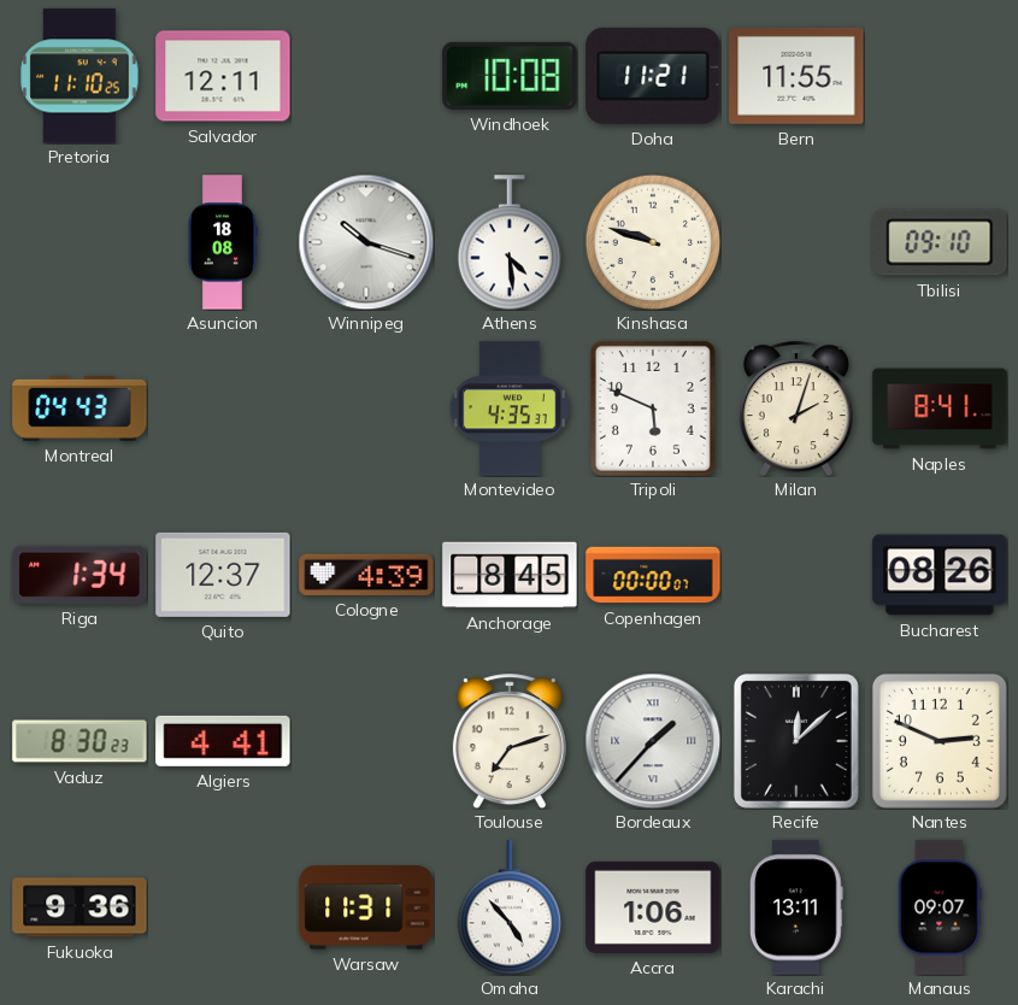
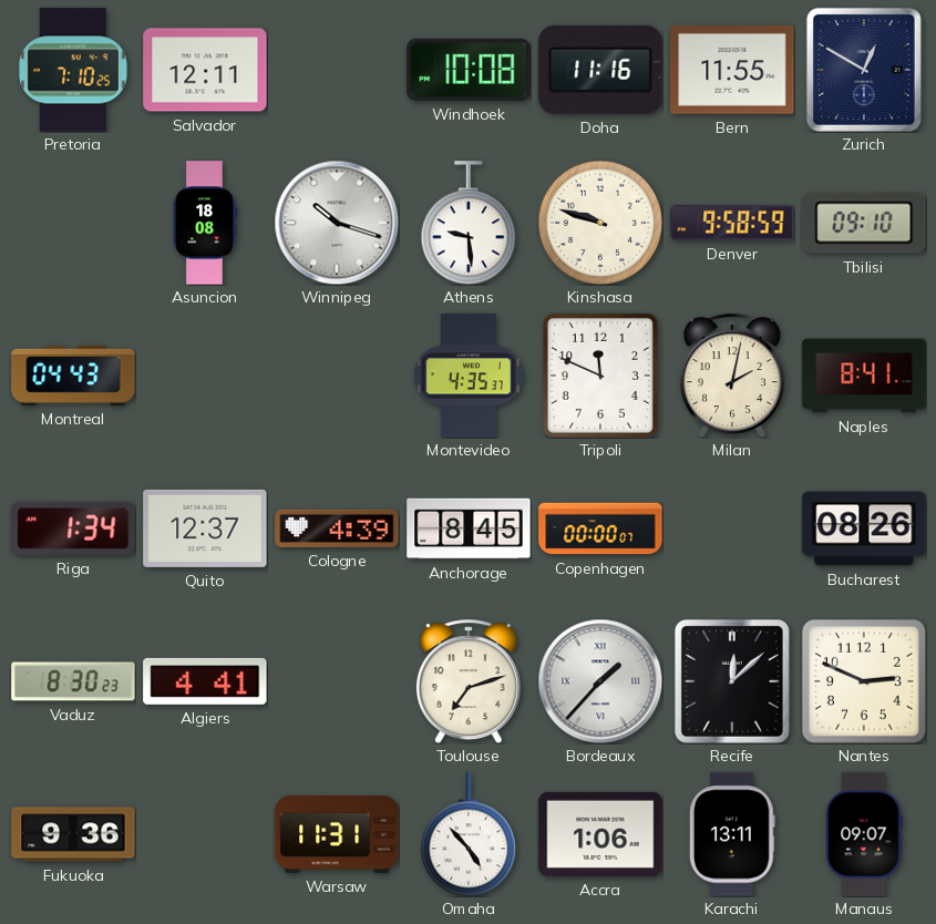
Pretoria: 11:10 -> 7:10 (73, 70)
Doha: 11:21 -> 11:16 (600, 70)
Zurich: none -> 12:50 (864, 70)
Athens: 4:29 -> 9:29 (469, 223)
Denver: none -> 9:58 (732, 223)
Tripoli: 5:49 -> 11:49 (600, 376)
Milan: 2:03 -> 2:02 (732, 376)
